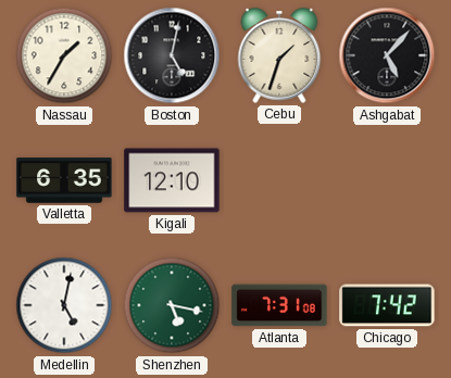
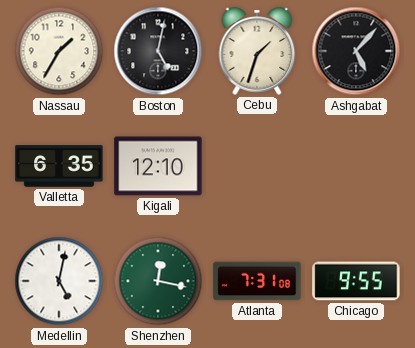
Shenzhen: 5:17 -> 12:17 (158, 281)
Chicago: 7:42 -> 9:55 (356, 281)
